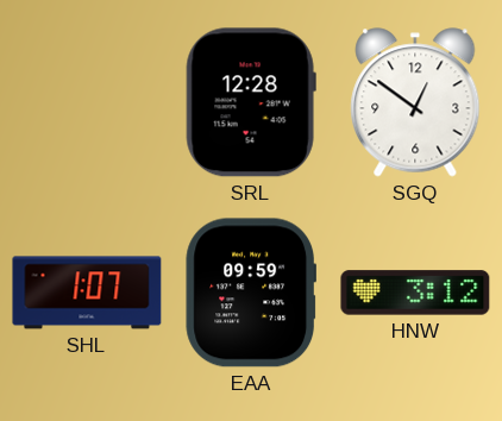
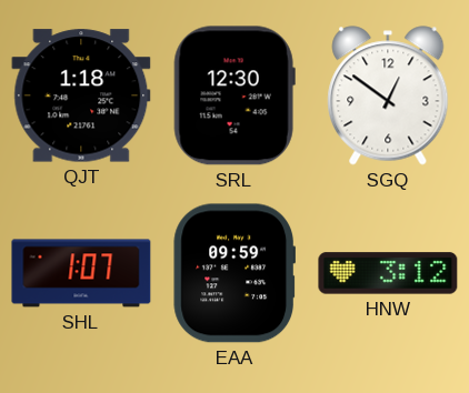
QJT: none -> 1:18 (81, 95)
SRL: 12:28 -> 12:30 (234, 95)
